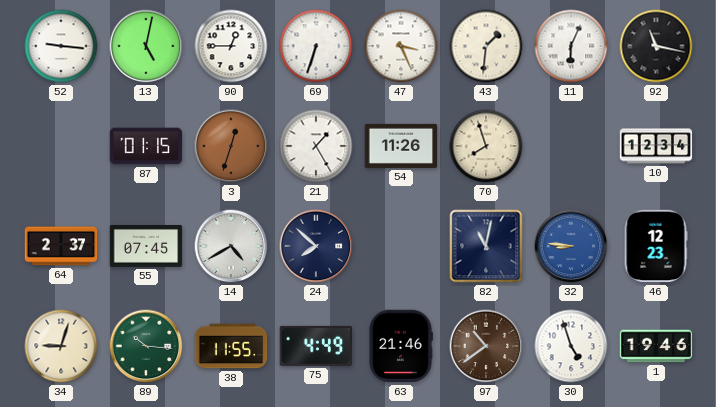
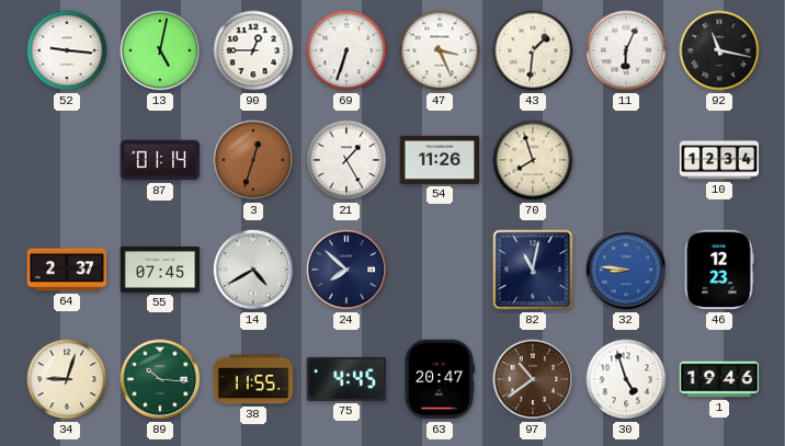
87: 01:15 -> 01:14 (160, 160)
75: 4:49 -> 4:45 (346, 379)
63: 21:46 -> 20:47 (440, 379)
